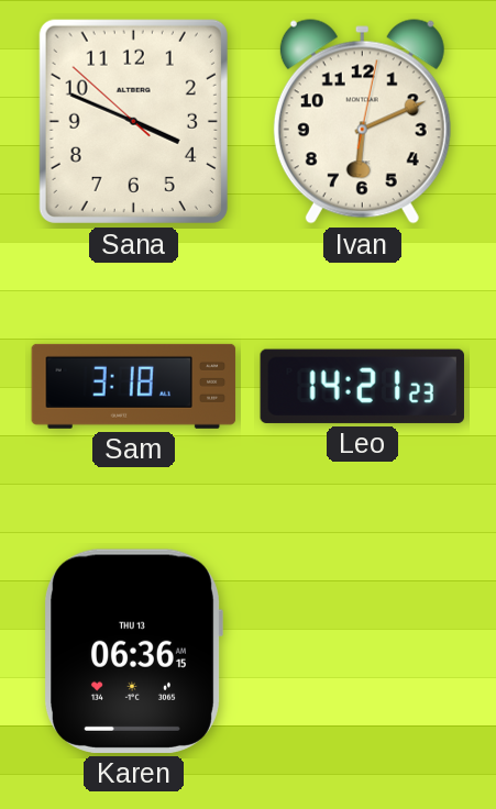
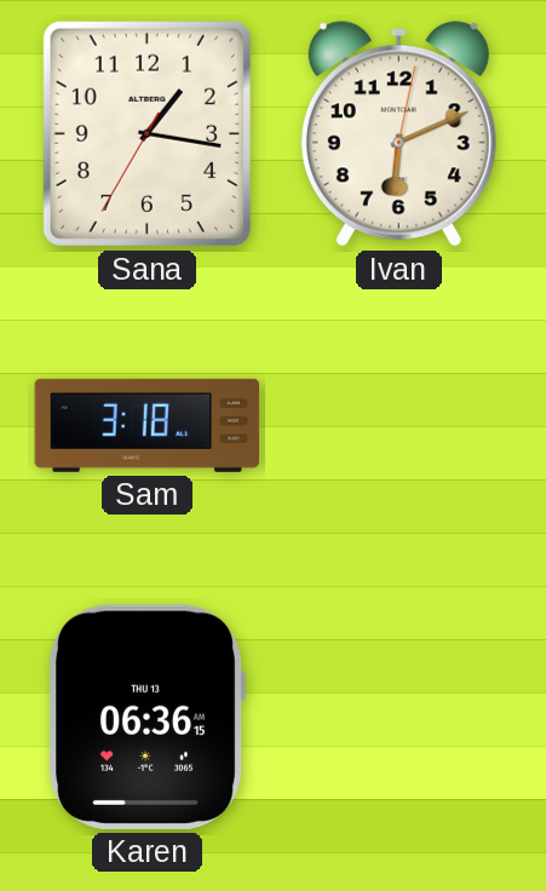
Sana: 3:48 -> 1:16 (146, 133)
Leo: 14:21 -> none (362, 386)
